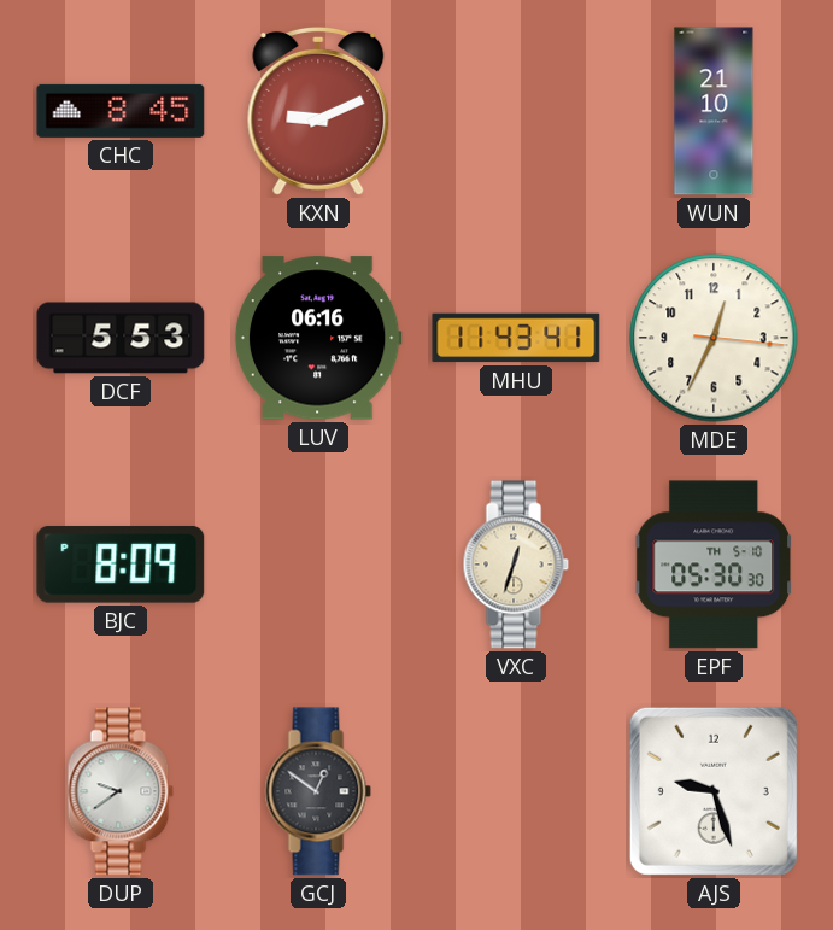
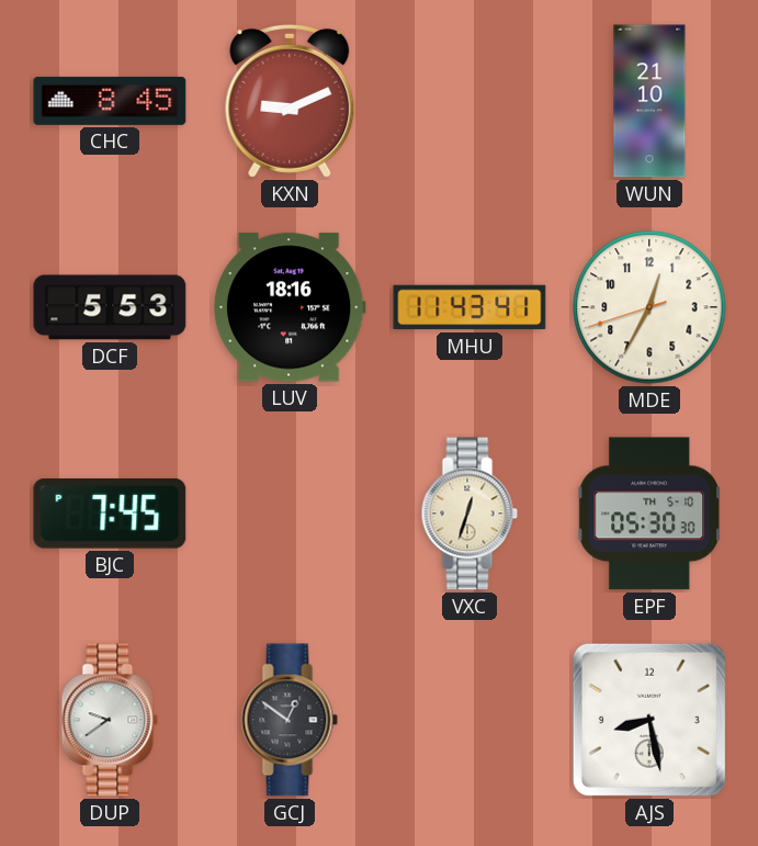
LUV: 06:16 -> 18:16 (290, 307)
MDE: 12:34:16 -> 12:34:42 (649, 307)
BJC: 8:09 -> 7:45 (110, 514)
AJS: 9:27 -> 8:28 (649, 720)
